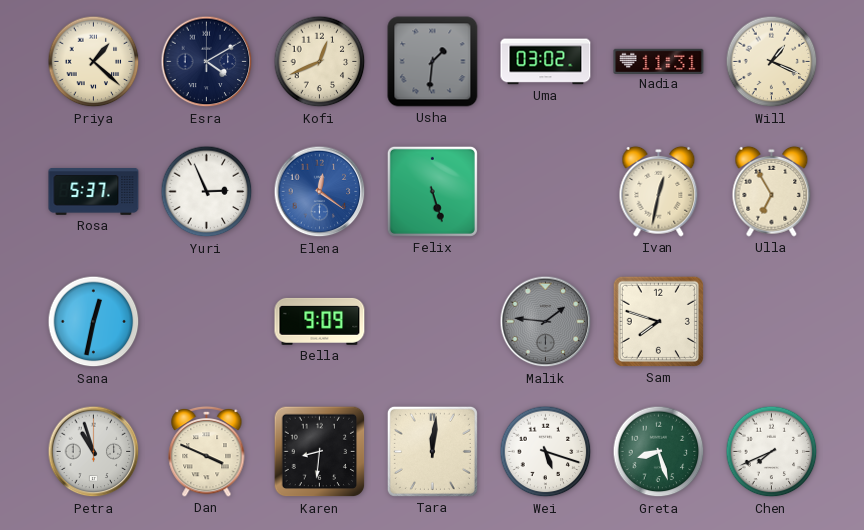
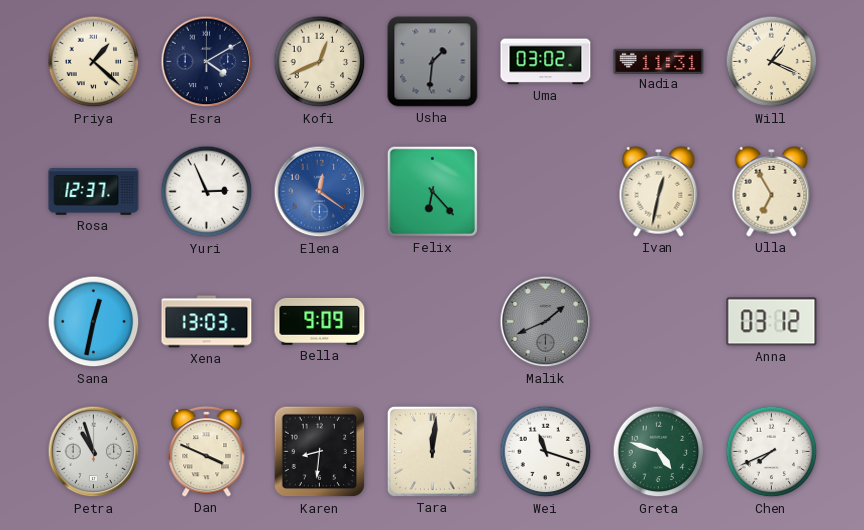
Rosa: 5:37 -> 12:37 (94, 192)
Felix: 5:27 -> 6:23 (432, 191)
Xena: none -> 13:03 (207, 322)
Malik: 1:46 -> 1:41 (546, 322)
Sam: 7:48 -> none (658, 321)
Anna: none -> 03:12 (772, 322)
Wei: 5:18 -> 11:18 (546, 452)
Greta: 8:27 -> 4:48 (659, 452)
